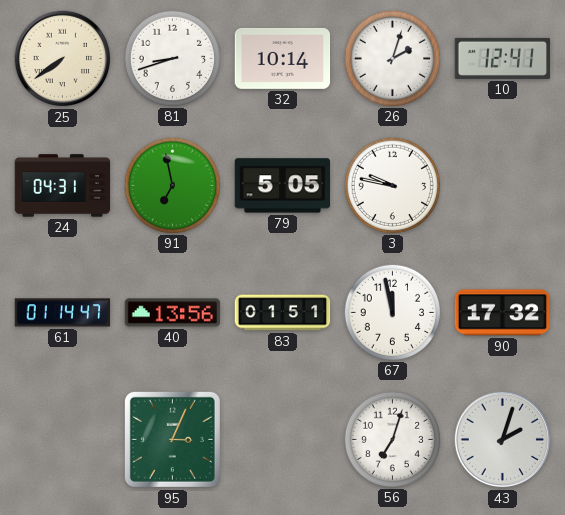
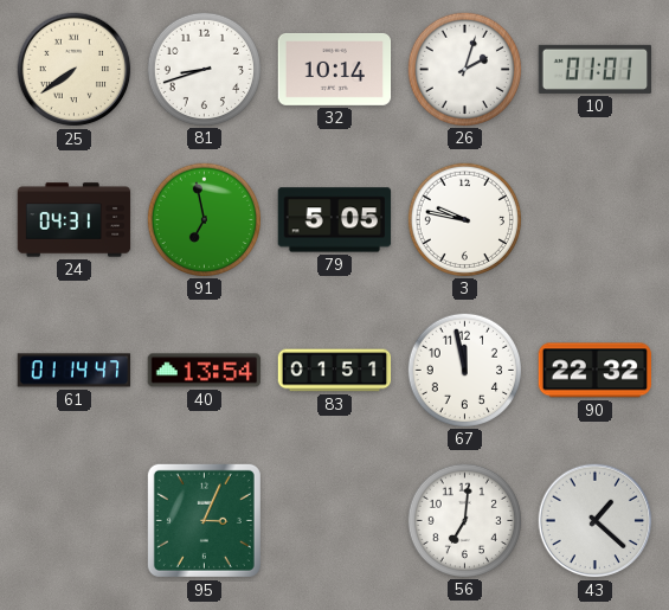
10: 12:41 -> 01:01 (596, 69)
40: 13:56 -> 13:54 (205, 371)
90: 17:32 -> 22:32 (596, 371)
56: 7:03 -> 7:01 (464, 520)
43: 2:03 -> 1:22 (596, 521)
